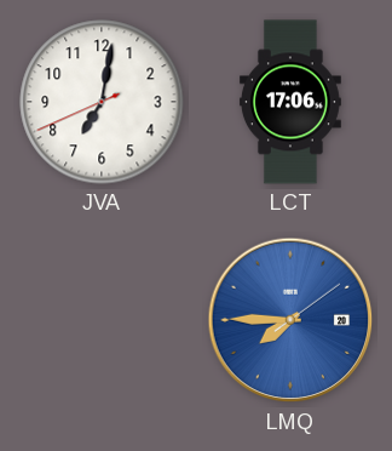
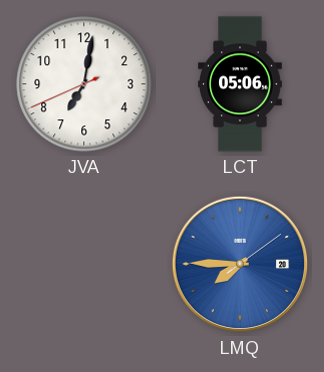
LCT: 17:06 -> 05:06 (240, 84)
